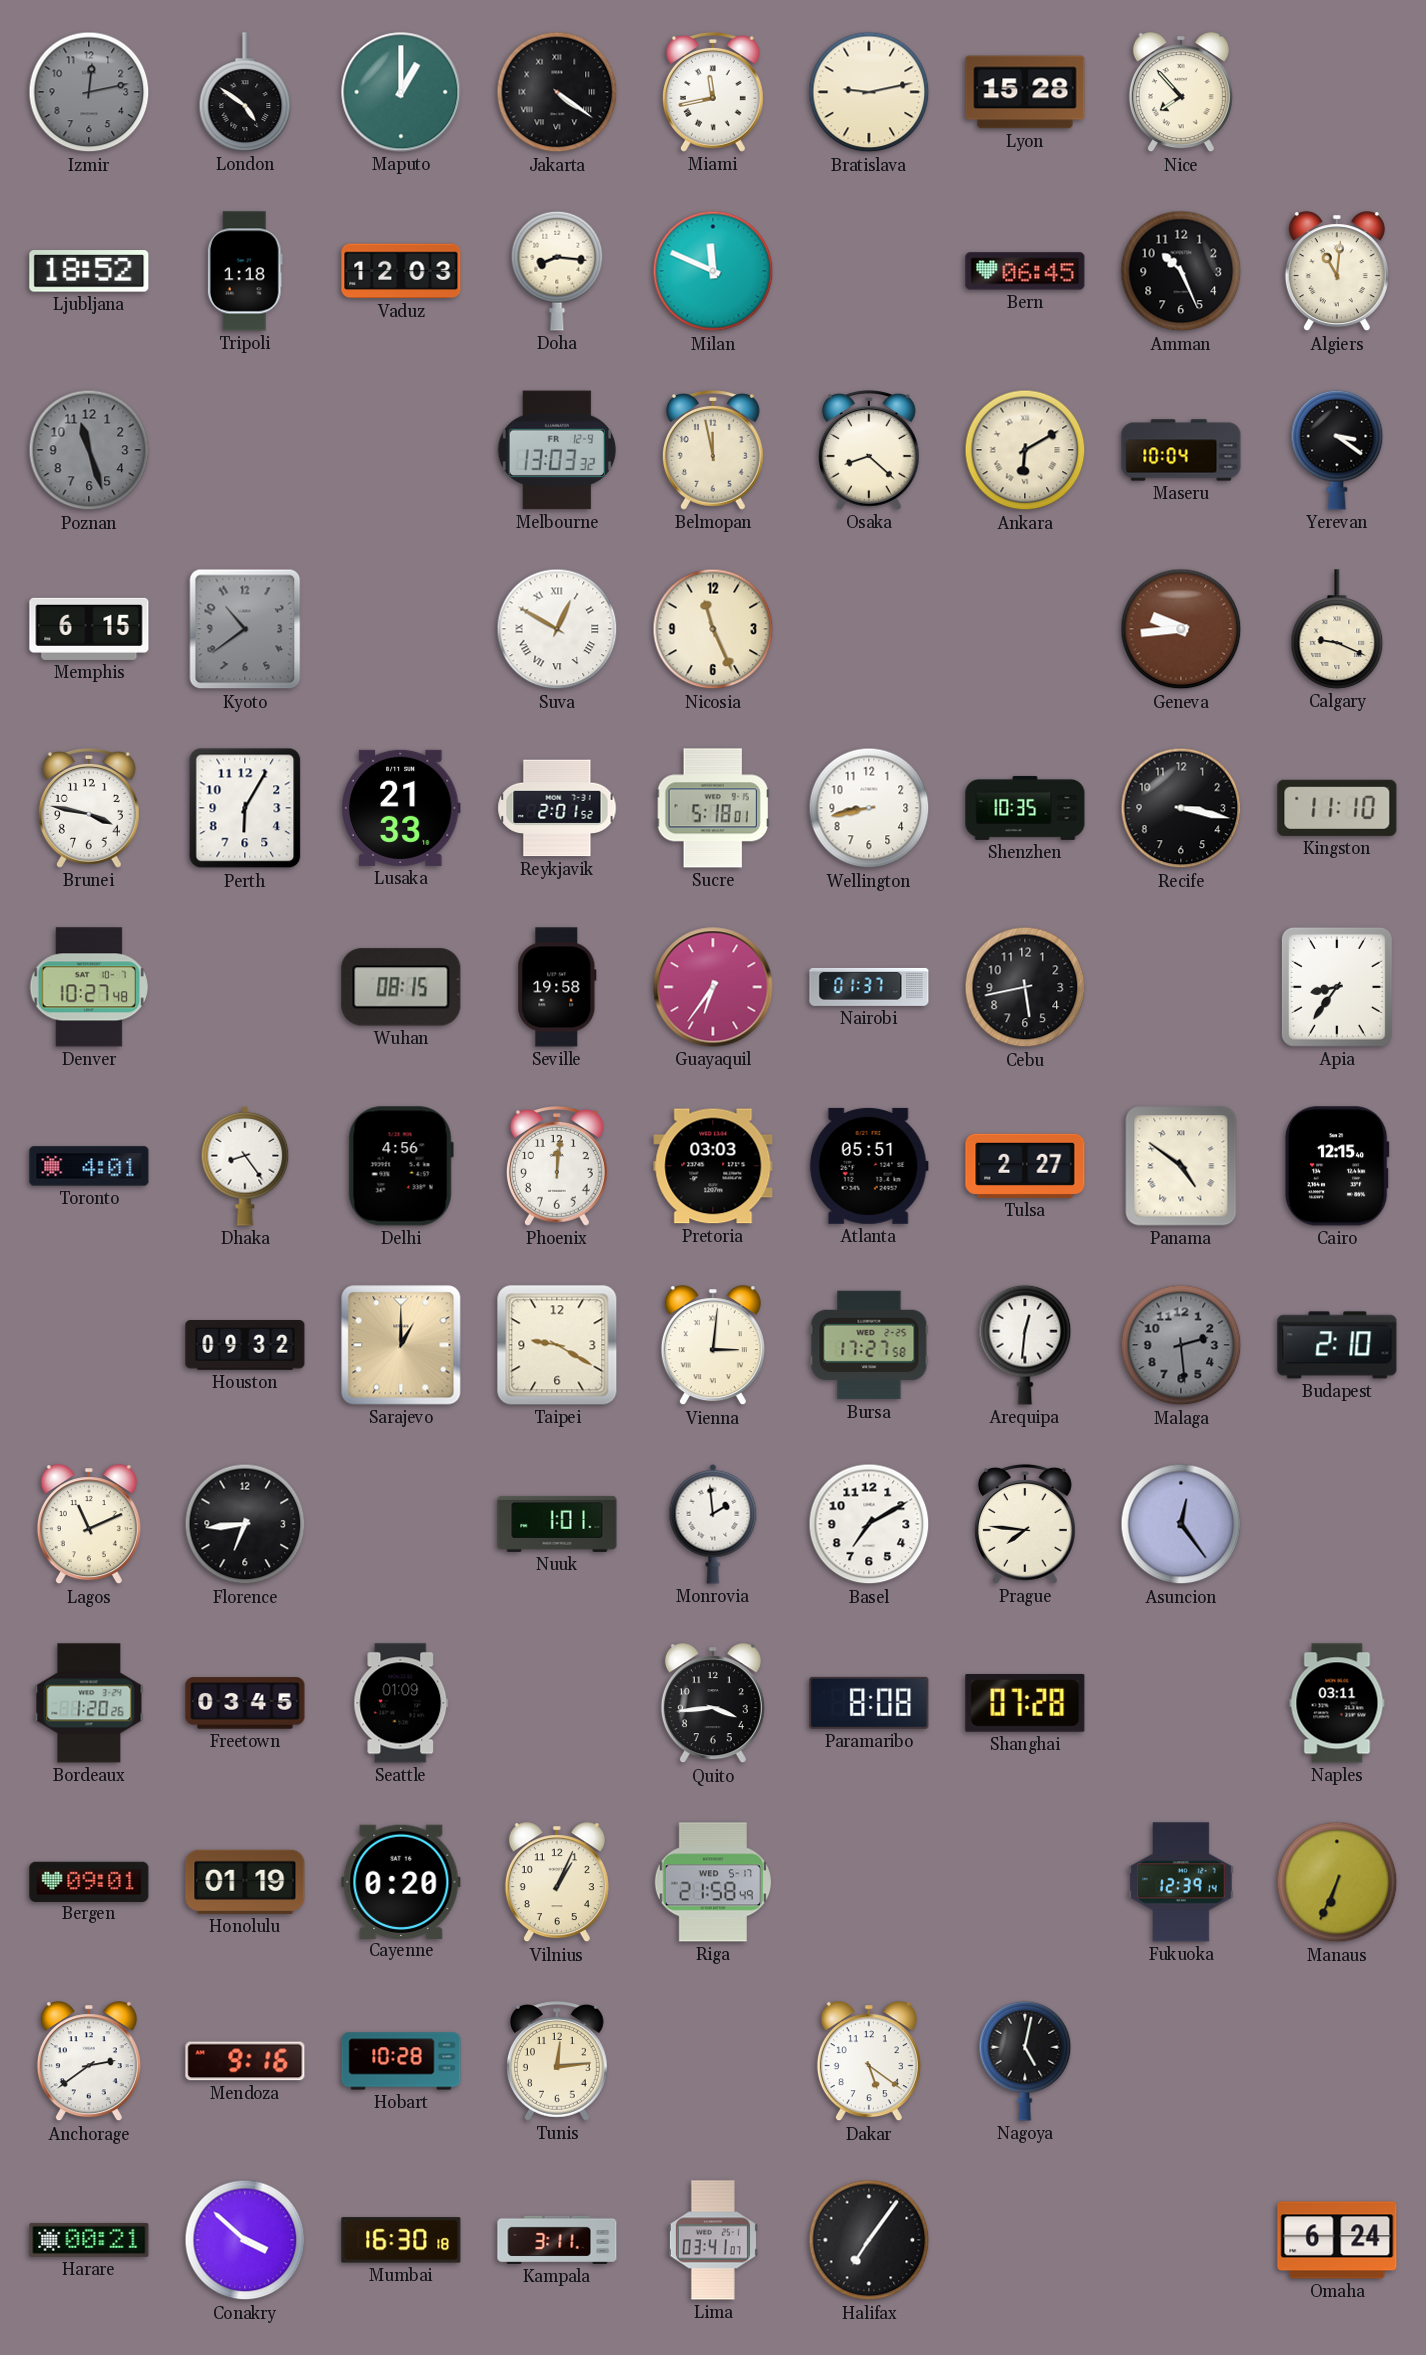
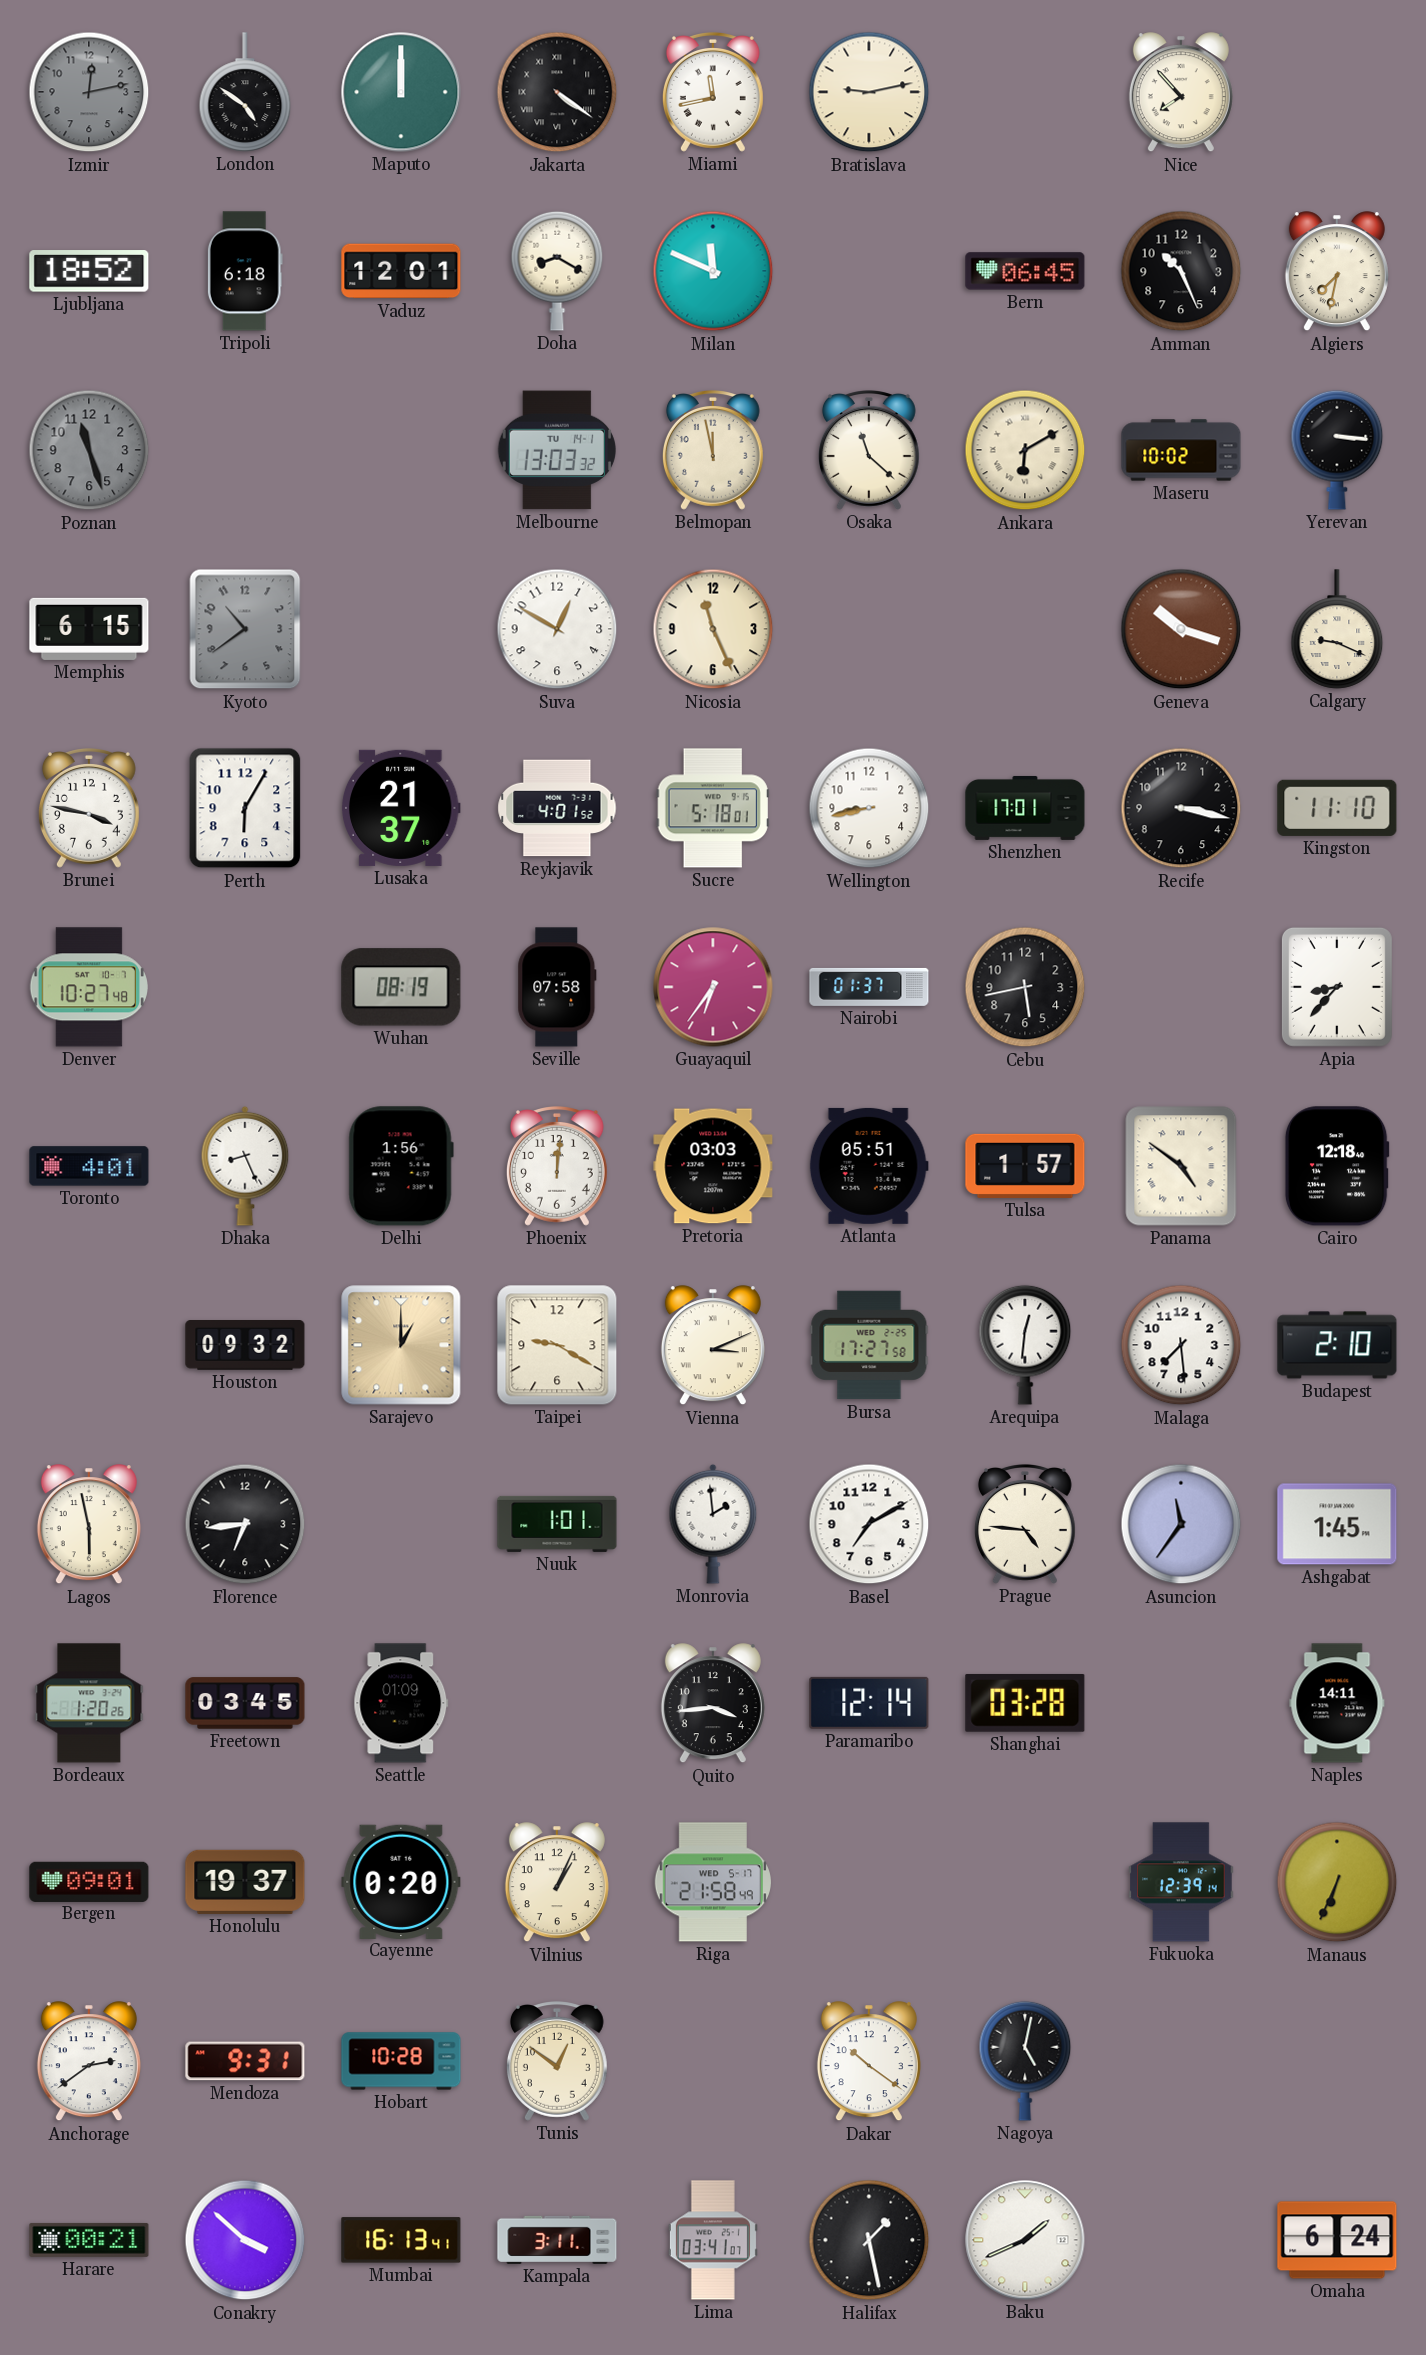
Maputo: 1:00 -> 12:00 (401, 92)
Lyon: 15:28 -> none (1025, 92)
Tripoli: 1:18 -> 6:18 (245, 271)
Vaduz: 12:03 -> 12:01 (401, 271)
Doha: 8:16 -> 8:20 (557, 271)
Algiers: 11:01 -> 7:32 (1337, 272)
Melbourne date: FR 12-9 -> TU 14-1 (557, 450)
Osaka: 8:22 -> 11:22 (869, 451)
Maseru: 10:04 -> 10:02 (1181, 450)
Yerevan: 3:21 -> 3:16 (1337, 450)
Suva numerals: Roman -> Arabic (557, 629)
Geneva: 9:44 -> 10:18 (1181, 629)
Lusaka: 21:33 -> 21:37 (401, 808)
Reykjavik: 2:01 -> 4:01 (557, 808)
Shenzhen: 10:35 -> 17:01 (1025, 808)
Wuhan: 08:15 -> 08:19 (401, 987)
Seville: 19:58 -> 07:58 (557, 987)
Apia: 8:36 -> 8:37 (1337, 987)
Dhaka: 8:24 -> 8:26 (245, 1166)
Delhi: 4:56 -> 1:56 (401, 1166)
Tulsa: 2:27 -> 1:57 (1025, 1166)
Cairo: 12:15 -> 12:18 (1337, 1166)
Vienna: 3:01 -> 3:11 (713, 1346)
Malaga: 2:29 -> 7:29 (1181, 1345)
Malaga dial: grey -> white (1181, 1345)
Lagos: 11:11 -> 5:58 (89, 1525)
Prague: 7:46 -> 4:46 (1025, 1525)
Asuncion: 12:24 -> 11:36 (1181, 1524)
Ashgabat: none -> 1:45 (1337, 1524)
Paramaribo: 8:08 -> 12:14 (869, 1703)
Shanghai: 07:28 -> 03:28 (1025, 1703)
Naples: 03:11 -> 14:11 (1337, 1703)
Honolulu: 01:19 -> 19:37 (245, 1882)
Mendoza: 9:16 -> 9:31 (245, 2061)
Tunis: 12:14 -> 12:51 (557, 2062)
Dakar: 5:21 -> 10:21 (869, 2062)
Mumbai: 16:30 -> 16:13 (401, 2240)
Halifax: 7:06 -> 1:28 (869, 2240)
Baku: none -> 1:41 (1025, 2240)
